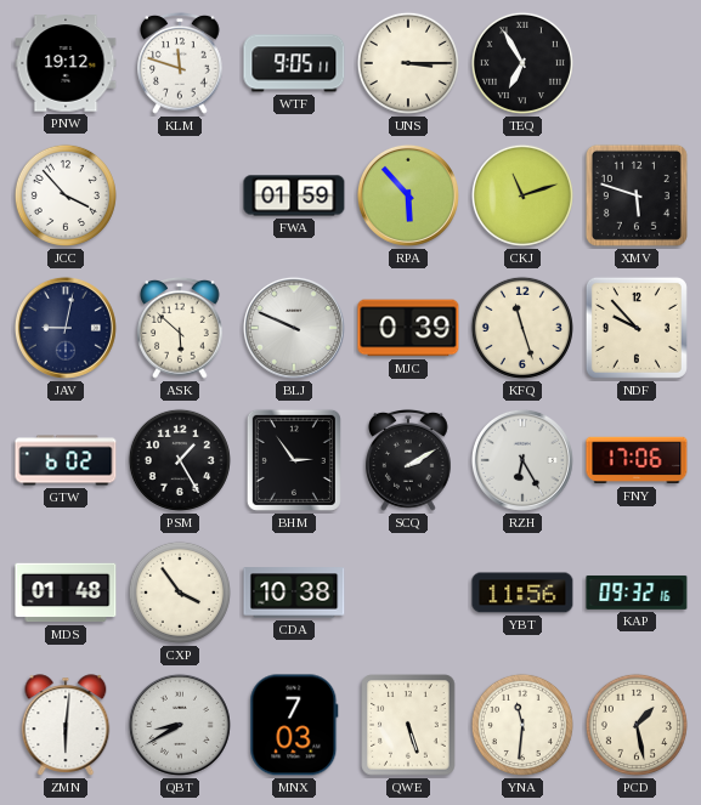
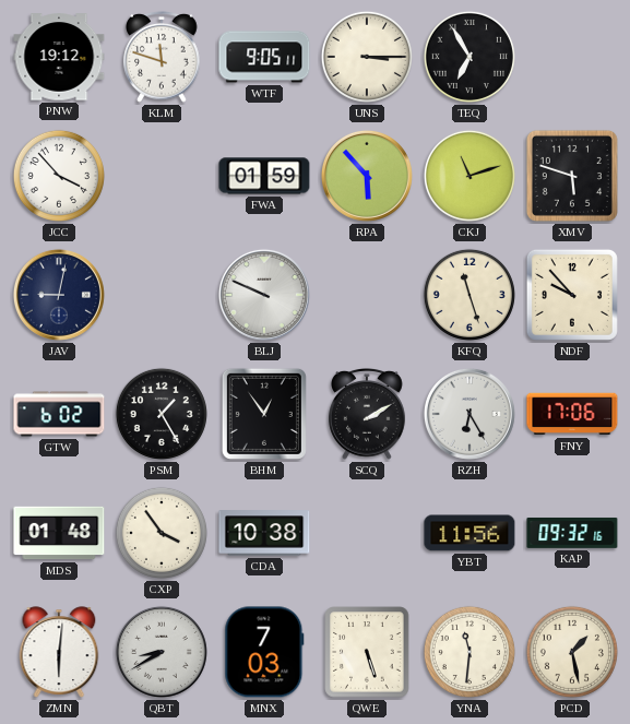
ASK: 5:52 -> none (180, 328)
MJC: 0:39 -> none (408, 328)
BHM: 2:54 -> 12:54 (264, 414)
